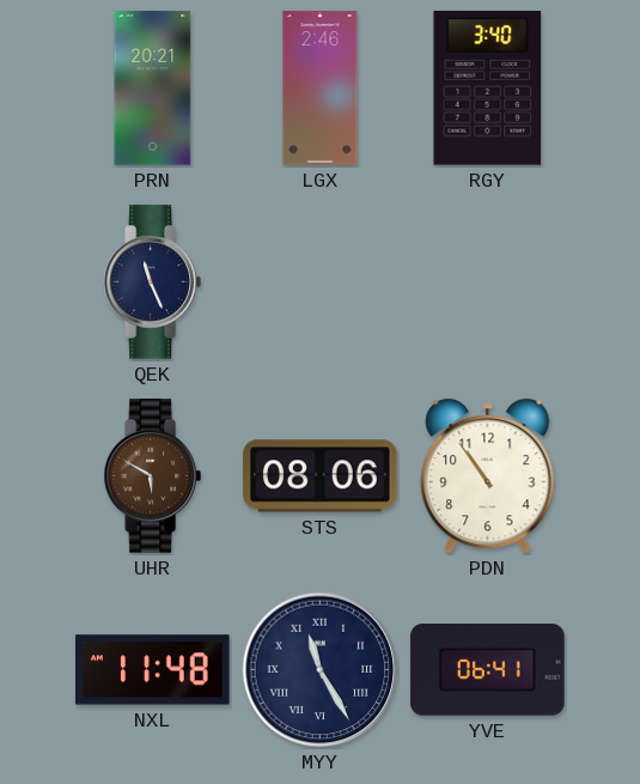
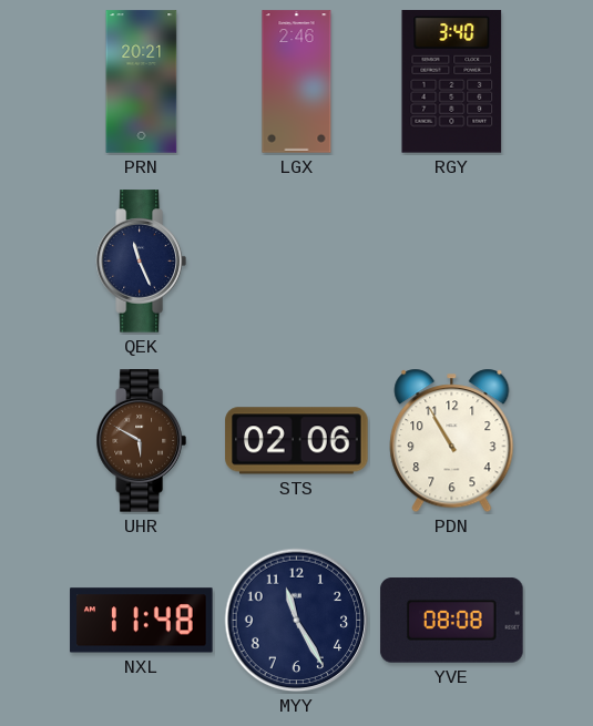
STS: 08:06 -> 02:06 (297, 441)
PDN: 10:54 -> 10:55 (452, 441)
MYY numerals: Roman -> Arabic (297, 621)
YVE: 06:41 -> 08:08 (452, 621)
